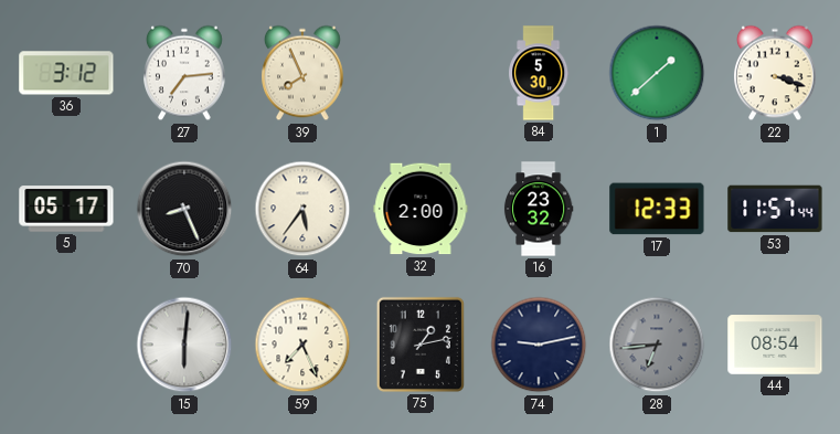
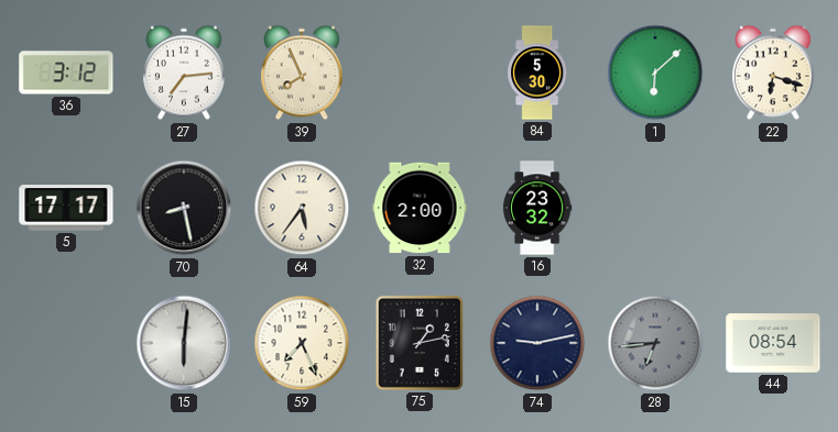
1: 1:38 -> 6:08 (655, 73)
22: 3:18 -> 6:18 (774, 73)
5: 05:17 -> 17:17 (66, 208)
70: 8:26 -> 8:28 (184, 208)
17: 12:33 -> none (657, 209)
53: 11:57 -> none (775, 209)
